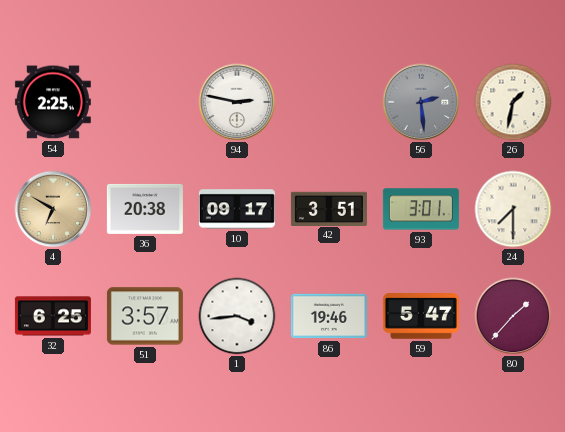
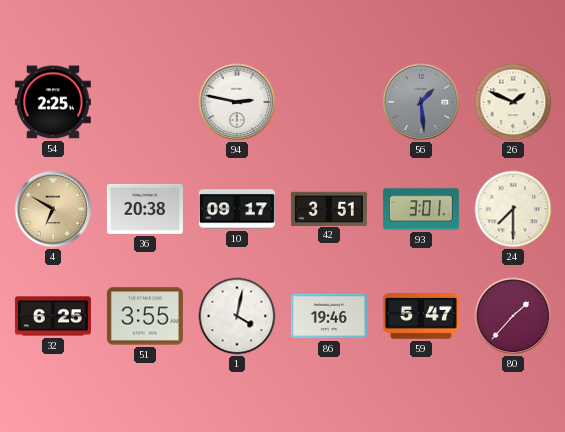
56: 2:29 -> 1:29 (421, 102)
26: 1:32 -> 1:49 (513, 102)
51: 3:57 -> 3:55 (145, 316)
1: 3:44 -> 4:02 (237, 316)
